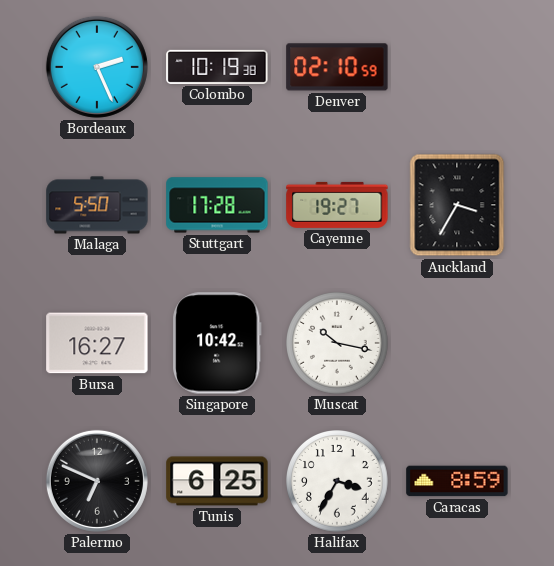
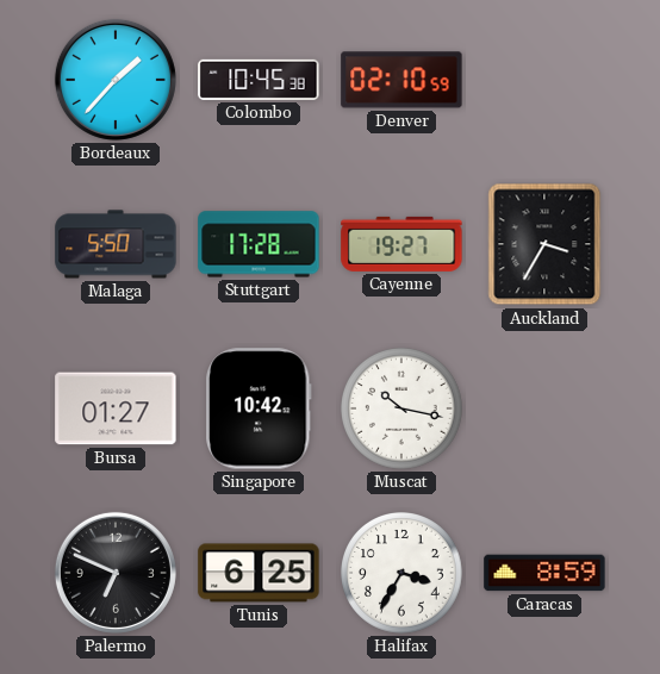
Bordeaux: 2:26 -> 1:37 (116, 80)
Colombo: 10:19 -> 10:45 (259, 80)
Bursa: 16:27 -> 01:27 (116, 408)
